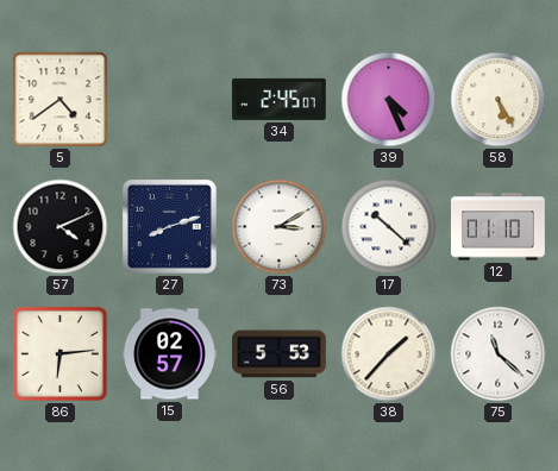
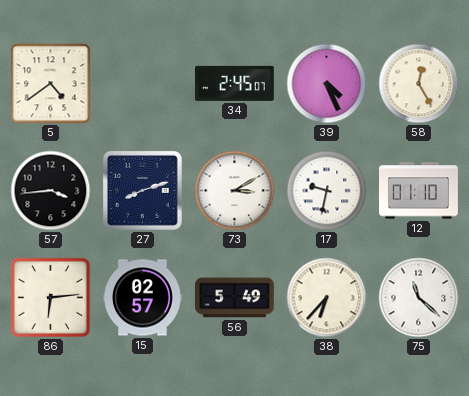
58: 5:25 -> 12:25 (419, 84)
57: 4:11 -> 3:44 (51, 191)
17: 10:22 -> 9:32 (327, 191)
56: 5:53 -> 5:49 (235, 298)
38: 1:37 -> 6:37 (327, 298)
